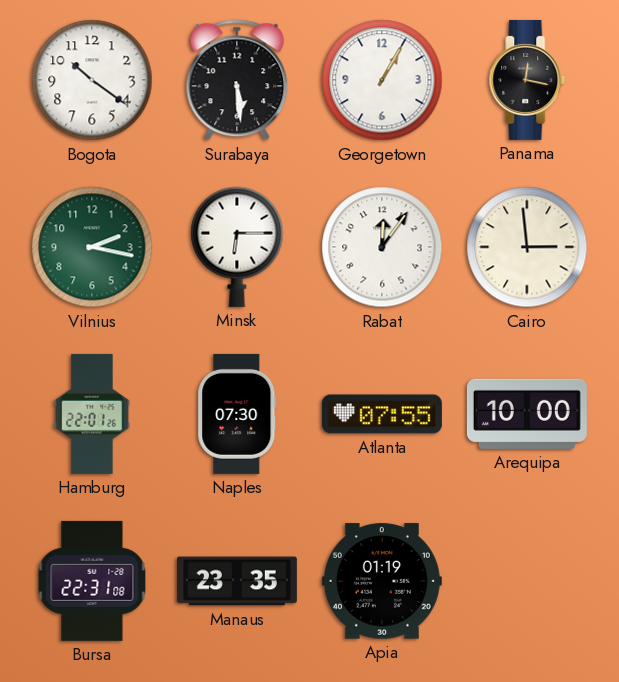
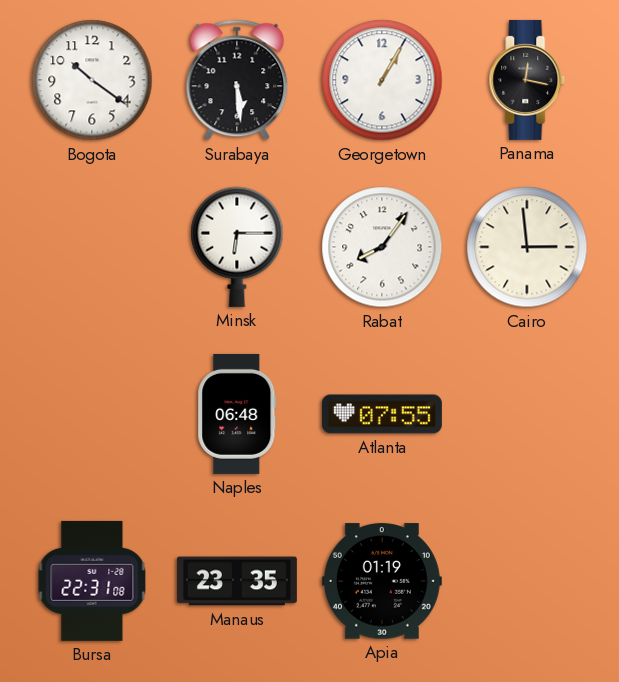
Vilnius: 2:17 -> none (92, 247)
Rabat: 12:06 -> 8:06 (382, 247)
Hamburg: 22:01 -> none (92, 414)
Naples: 07:30 -> 06:48 (237, 414)
Arequipa: 10:00 -> none (527, 414)
